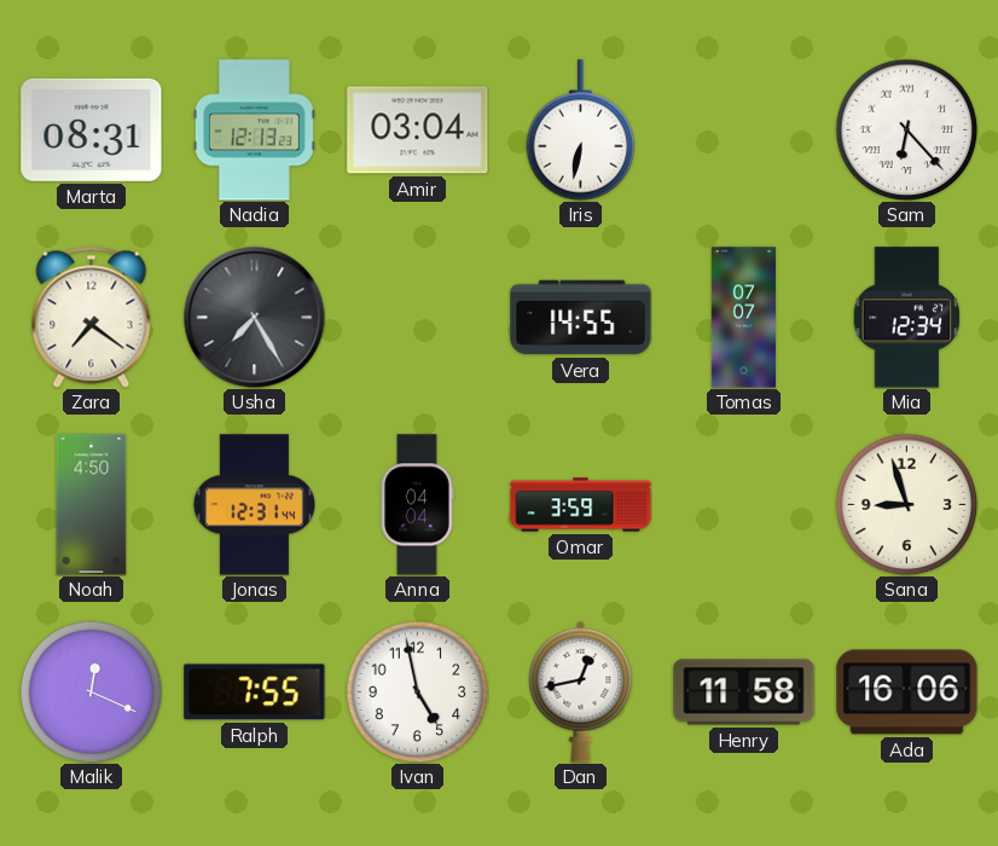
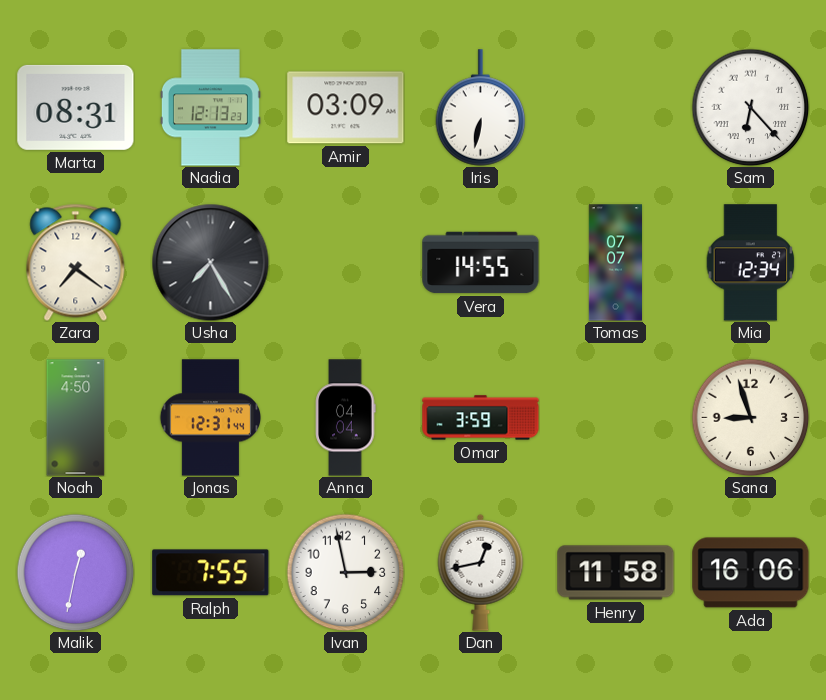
Amir: 03:04 -> 03:09 (346, 108)
Malik: 12:19 -> 12:32 (75, 572)
Ivan: 4:58 -> 2:58 (345, 572)
